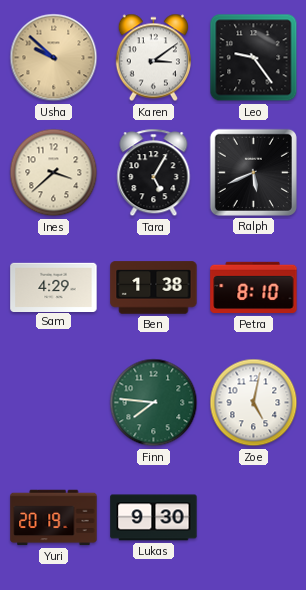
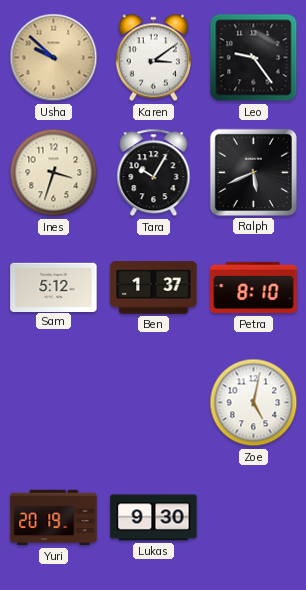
Ines: 3:38 -> 3:33 (54, 173)
Tara: 5:05 -> 10:05 (154, 173)
Sam: 4:29 -> 5:12 (54, 287)
Ben: 1:38 -> 1:37 (154, 288)
Finn: 7:46 -> none (154, 403)
